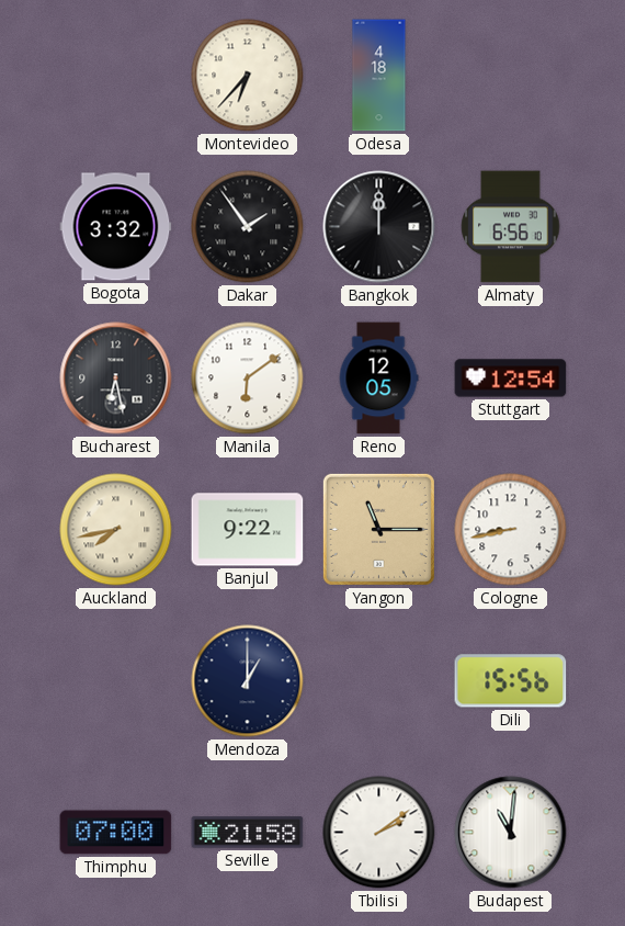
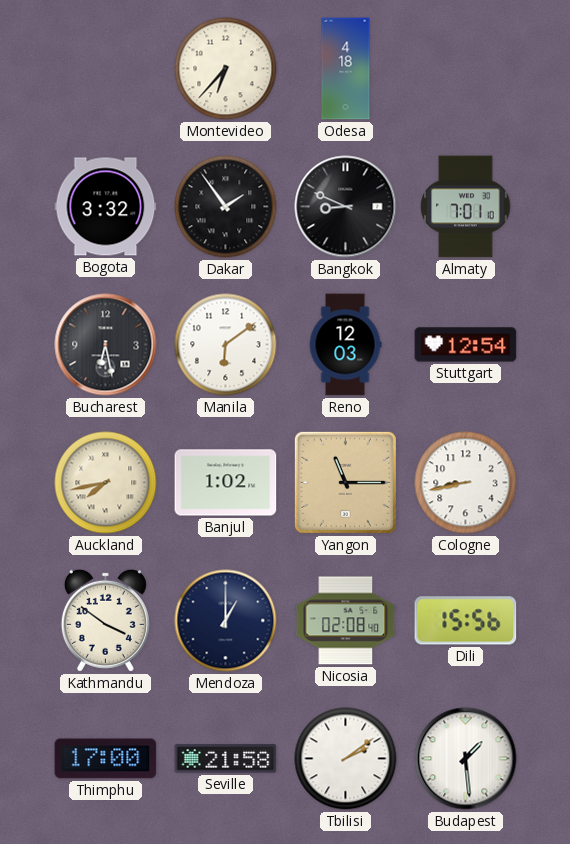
Bangkok: 12:00 -> 8:49 (346, 207)
Almaty: 6:56 -> 7:01 (466, 207)
Reno: 12:05 -> 12:03 (345, 345)
Banjul: 9:22 -> 1:02 (226, 483)
Kathmandu: none -> 3:51 (105, 620)
Nicosia: none -> 02:08 (346, 621)
Thimphu: 07:00 -> 17:00 (106, 759)
Budapest: 11:01 -> 1:29 (466, 759)
